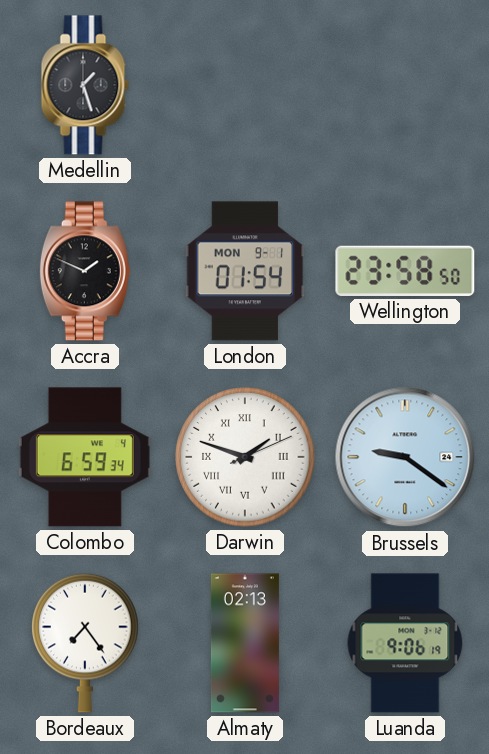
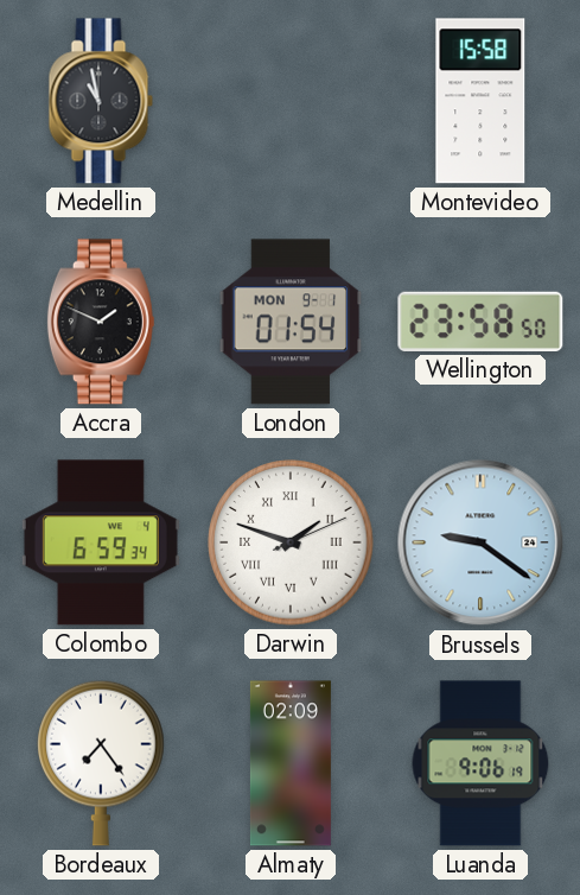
Medellin: 1:27 -> 10:58 (101, 101)
Montevideo: none -> 15:58 (480, 101)
Almaty: 02:13 -> 02:09 (291, 763)
